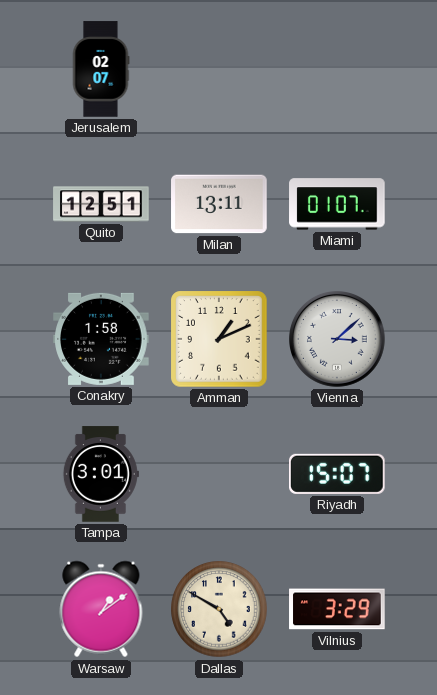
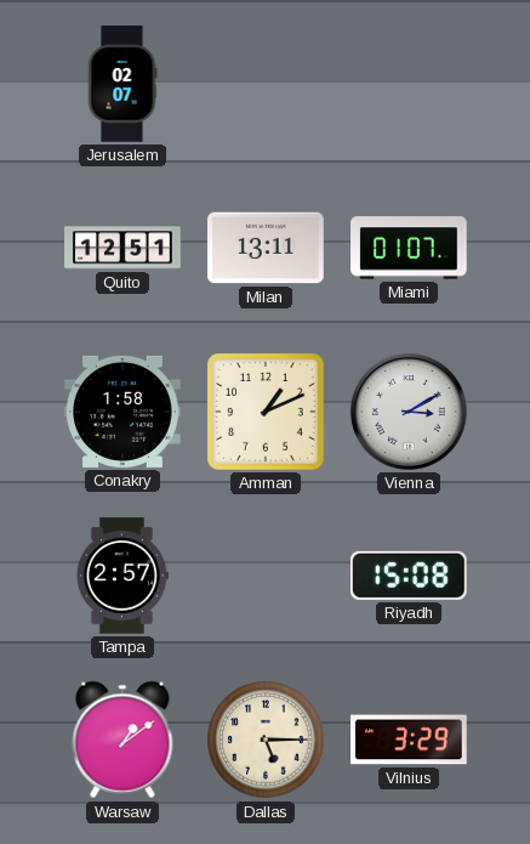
Vienna: 3:08 -> 3:10 (410, 413)
Tampa: 3:01 -> 2:57 (122, 576)
Riyadh: 15:07 -> 15:08 (410, 576)
Dallas: 4:50 -> 5:15 (266, 740)
